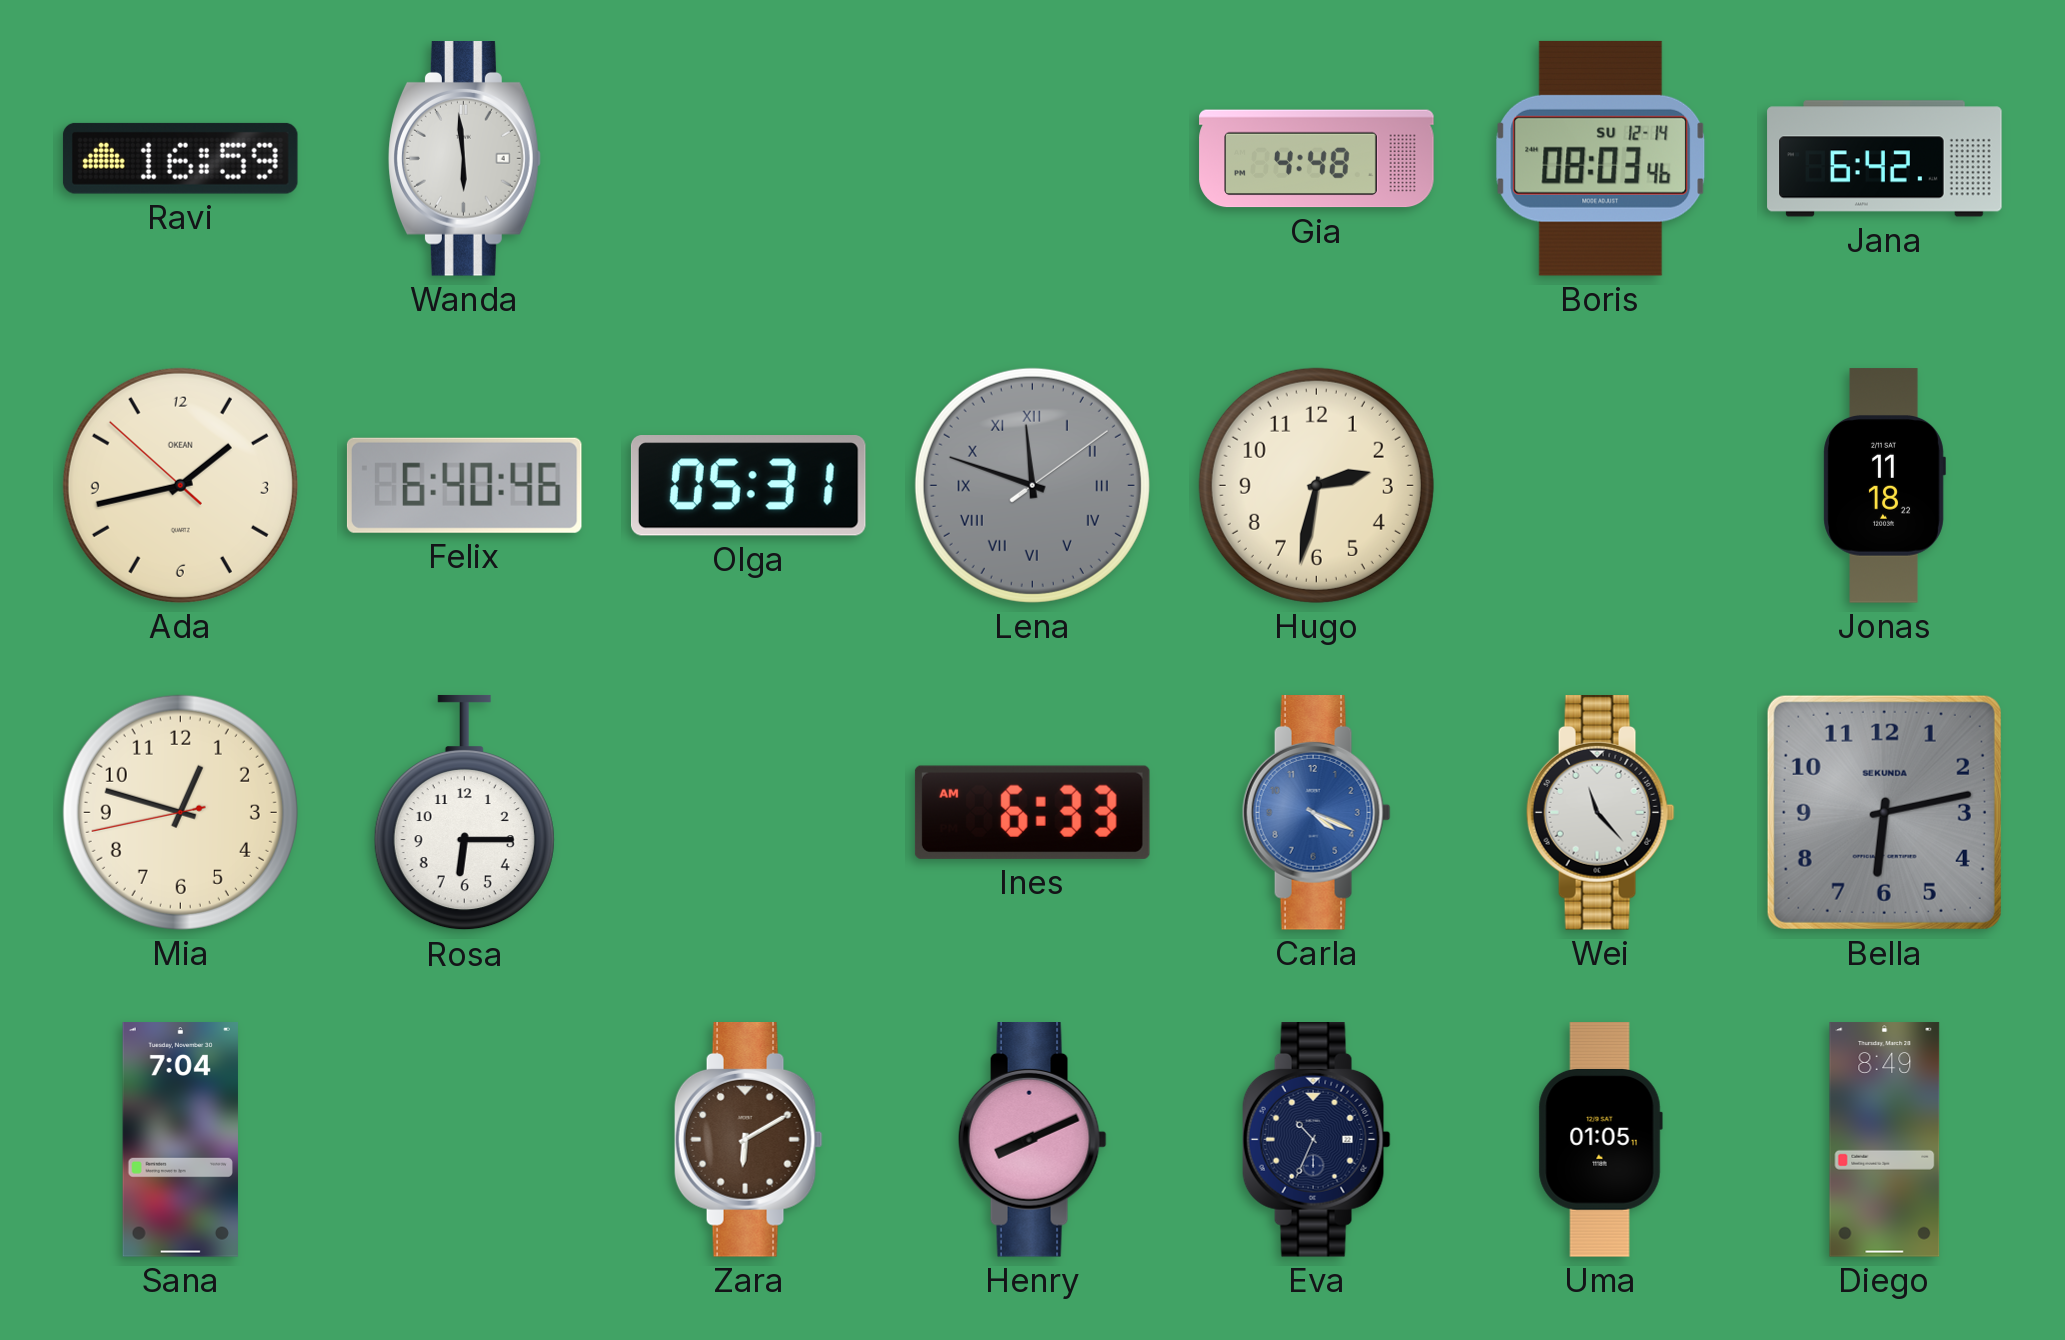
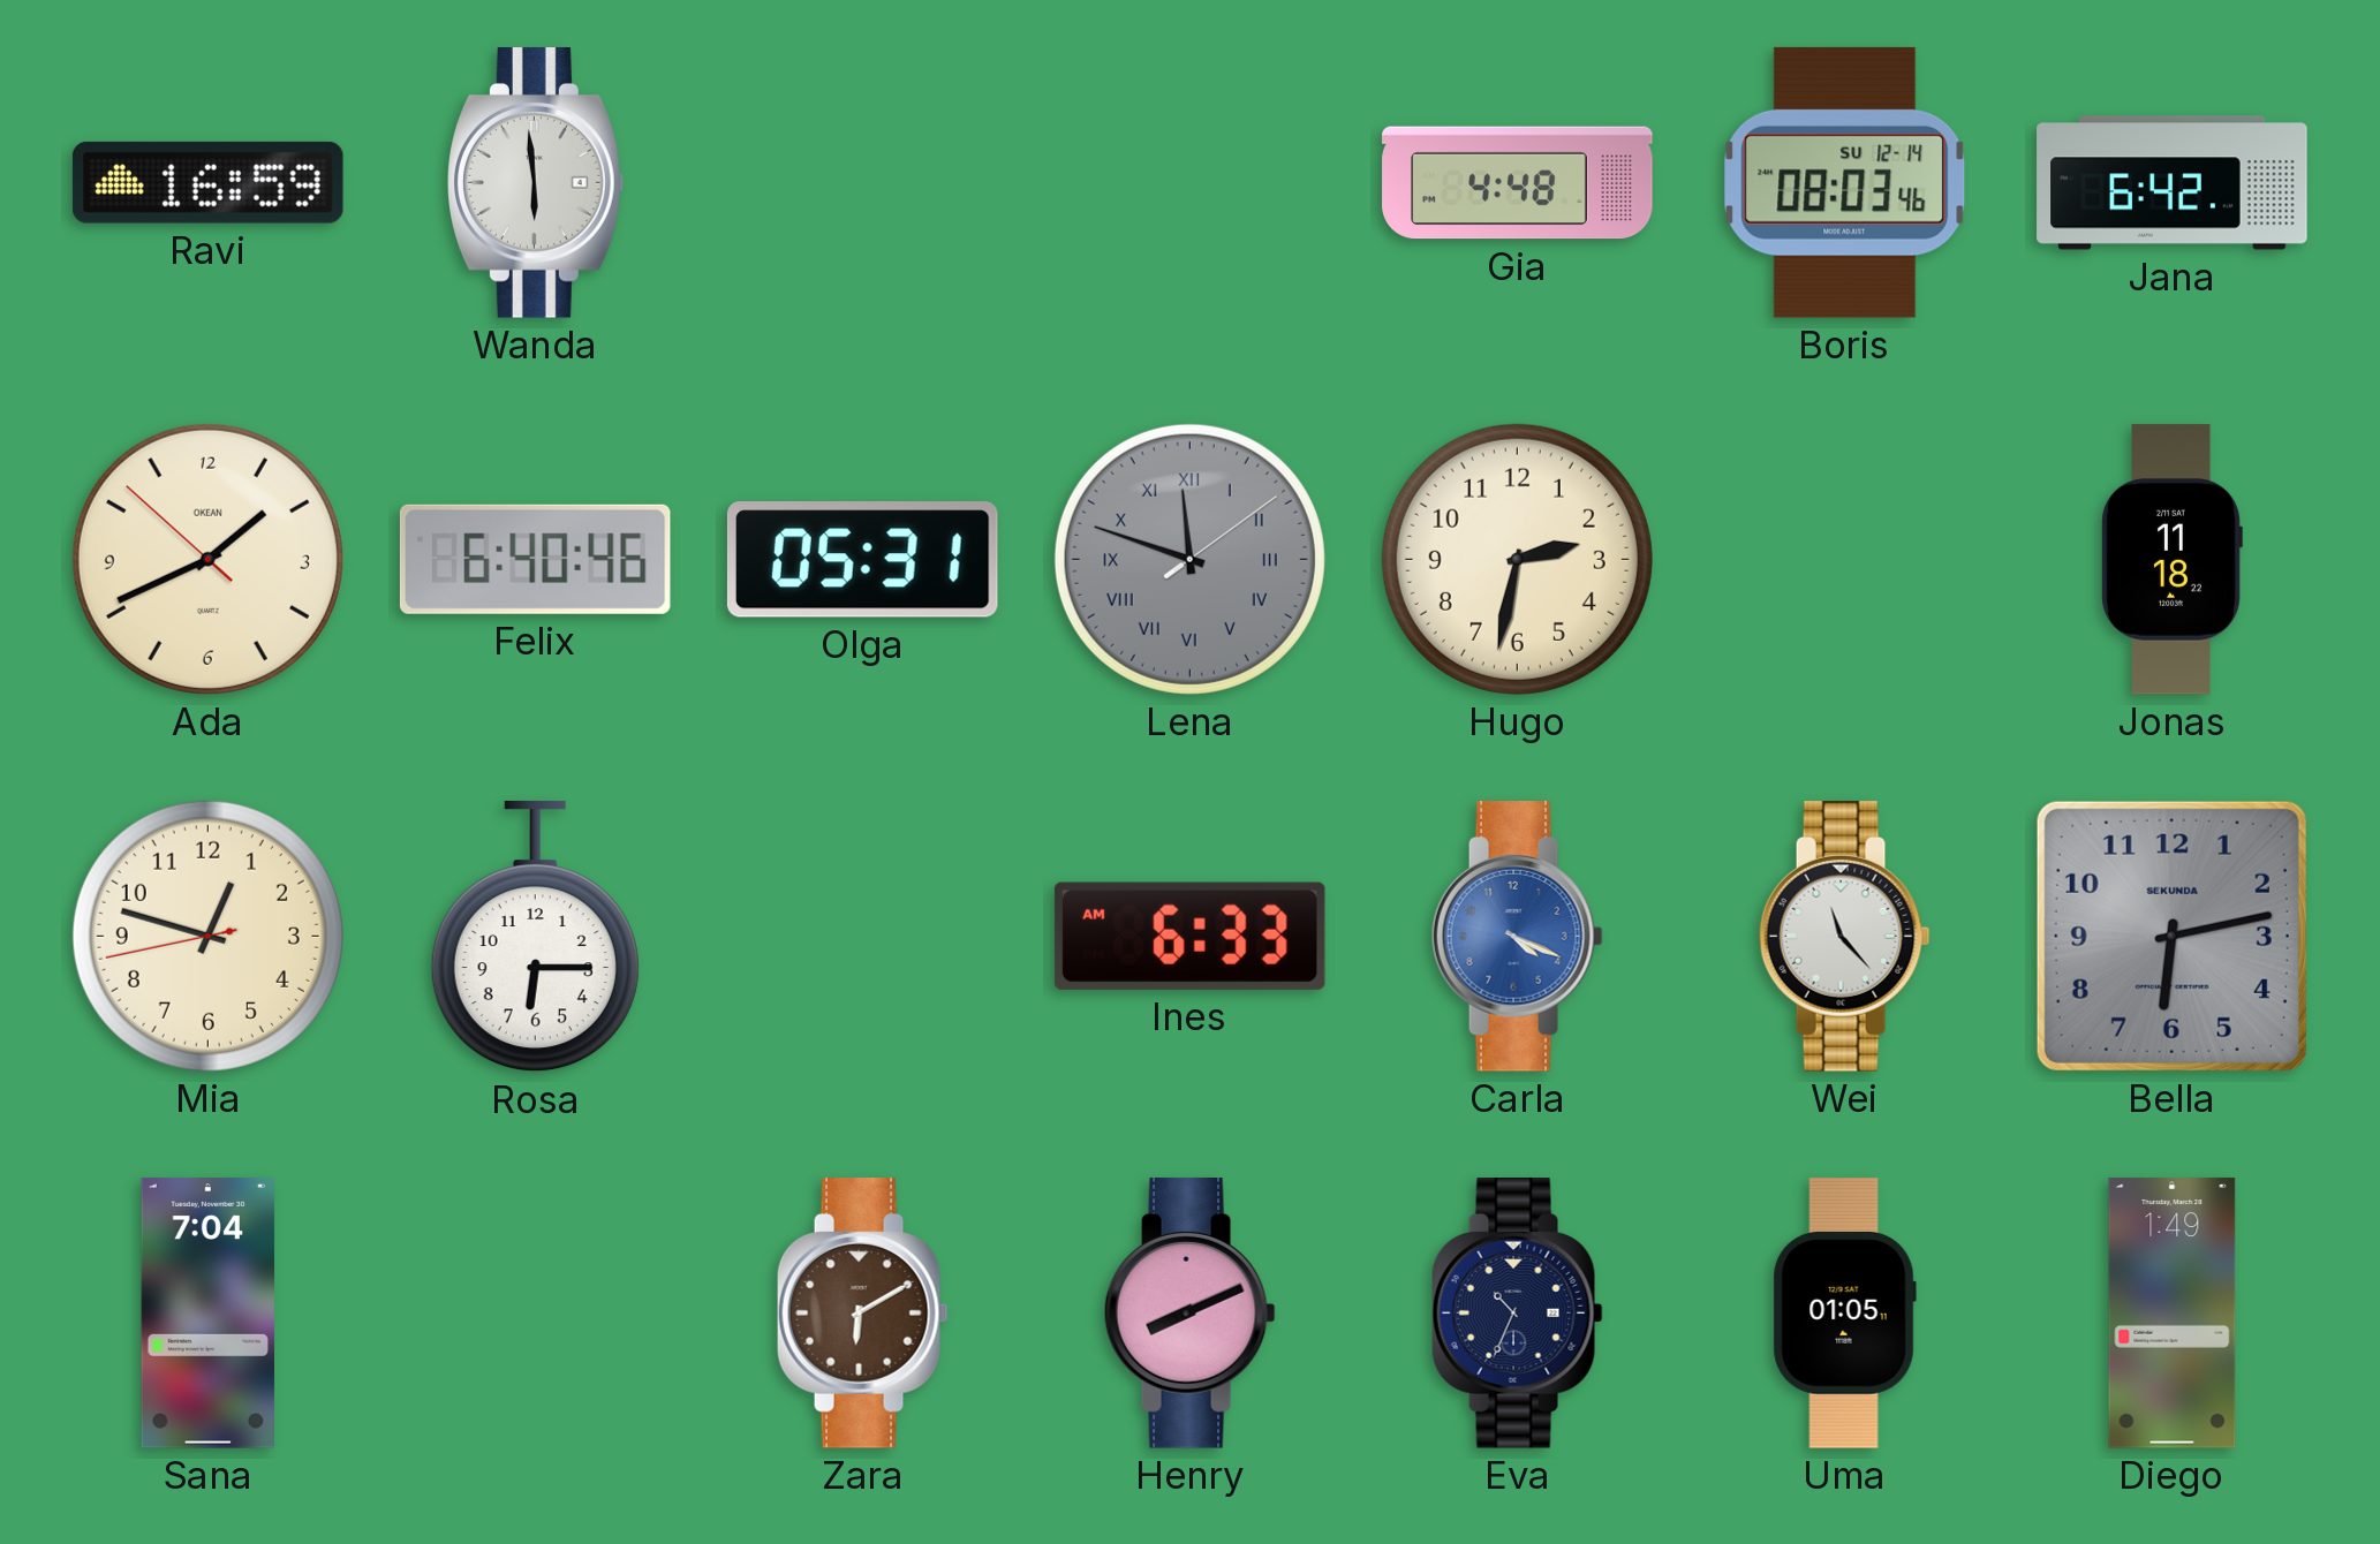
Ada: 1:42 -> 1:40 (207, 559)
Diego: 8:49 -> 1:49 (2173, 1314)
